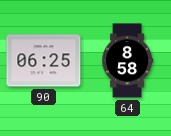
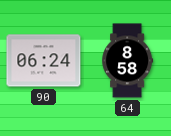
90: 06:25 -> 06:24 (44, 61)
